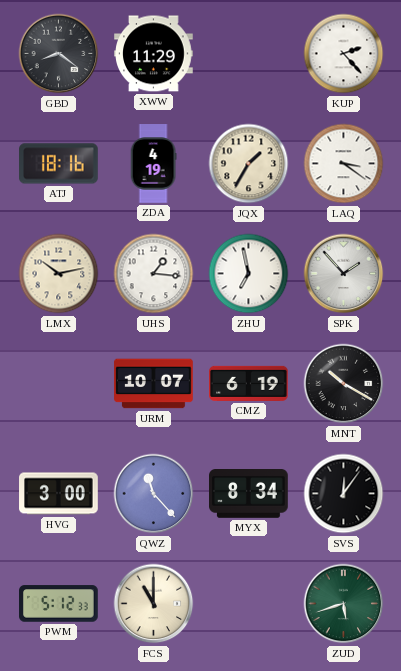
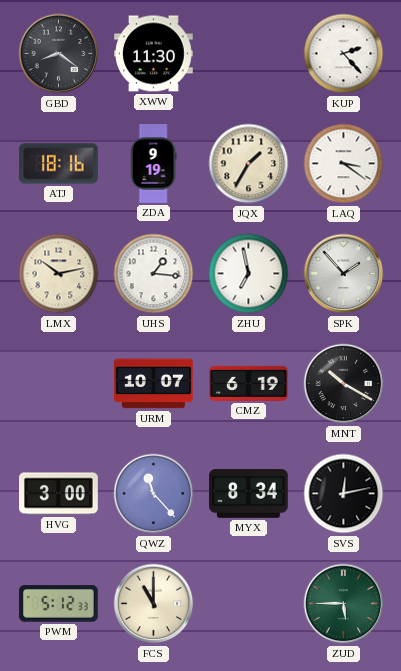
XWW: 11:29 -> 11:30 (154, 54)
ZDA: 4:19 -> 9:19 (153, 164)
SVS: 12:06 -> 12:13 (344, 494)
ZUD: 5:42 -> 5:45 (344, 604)
